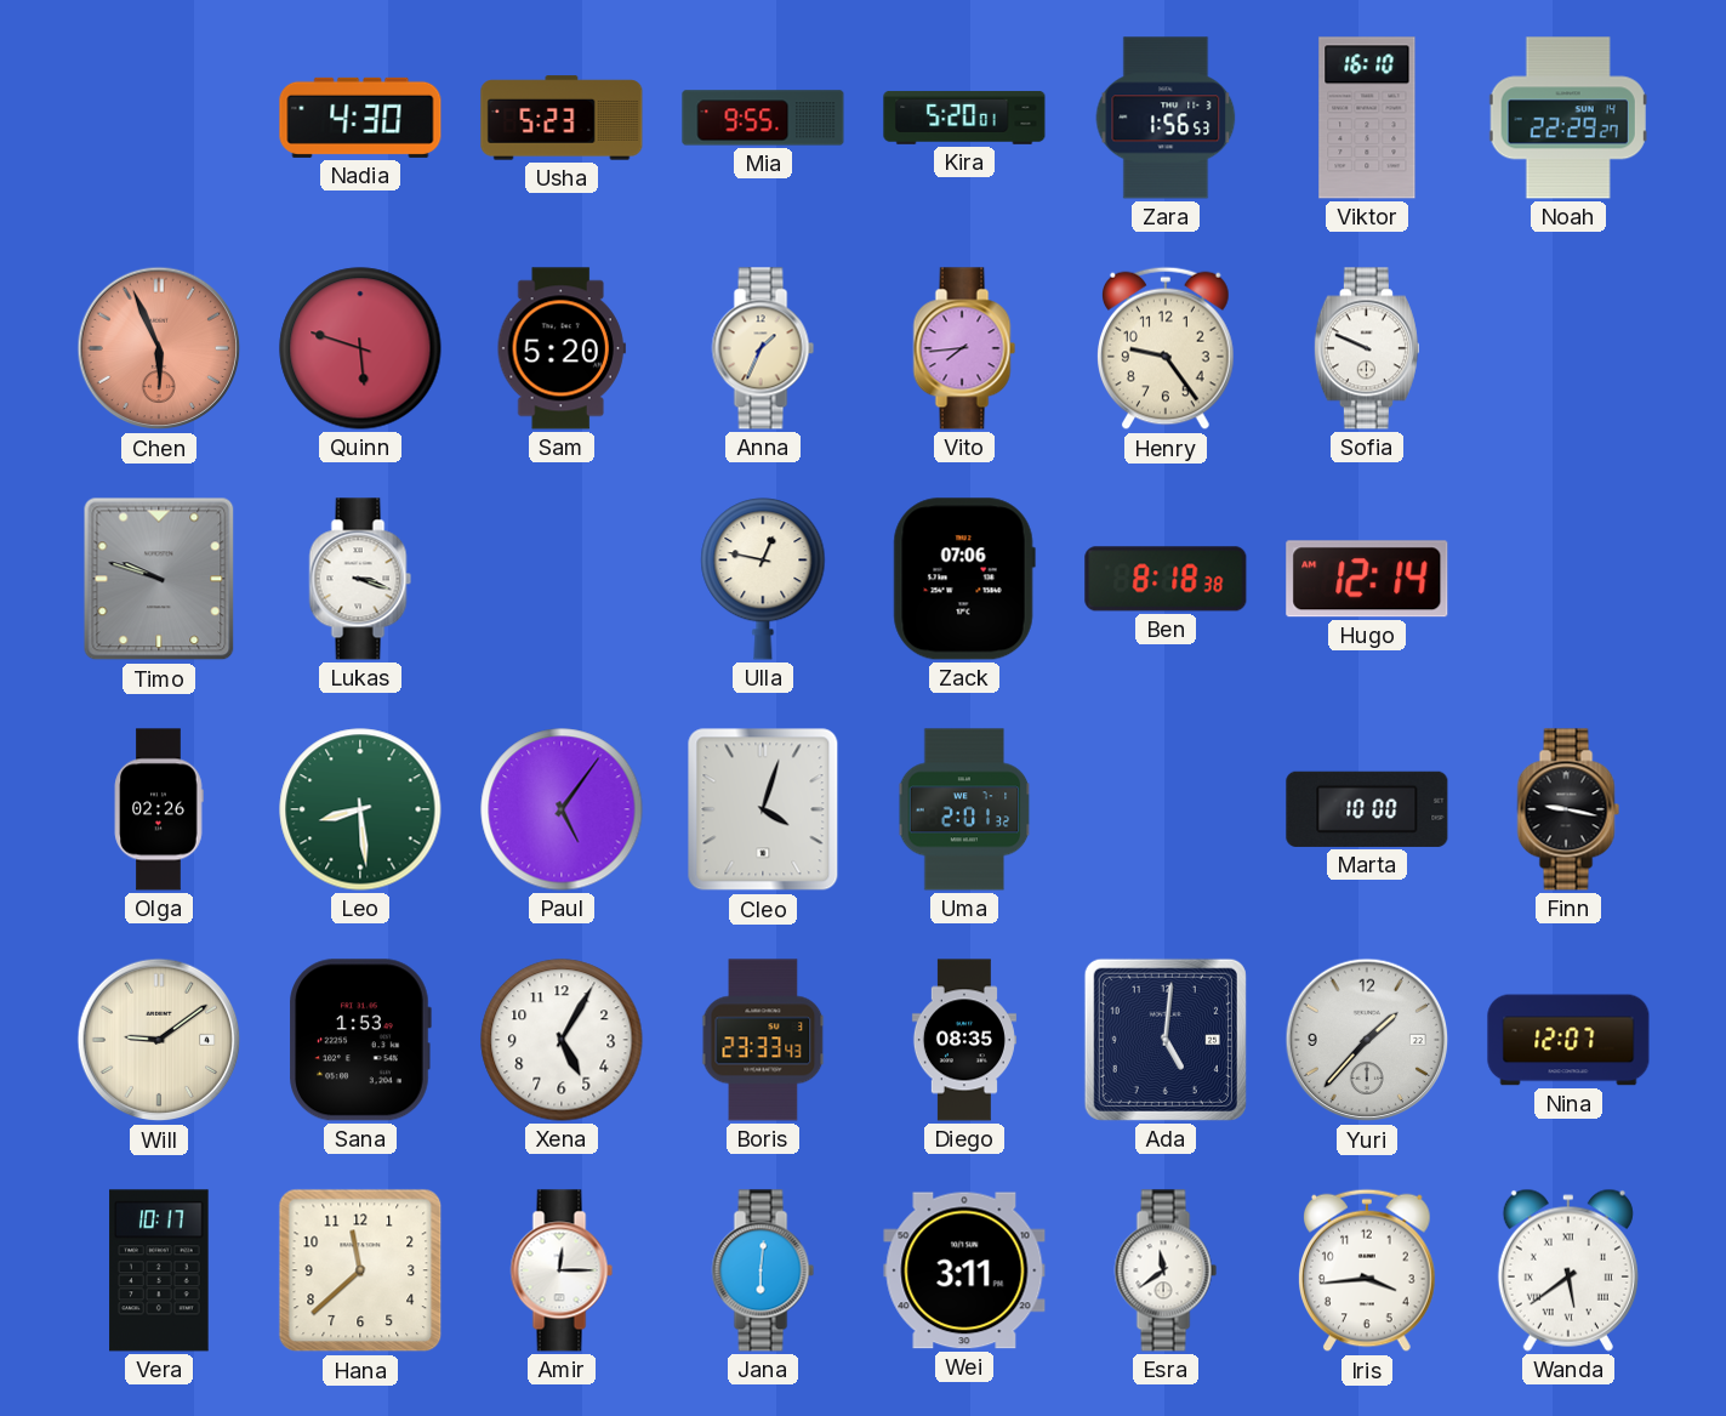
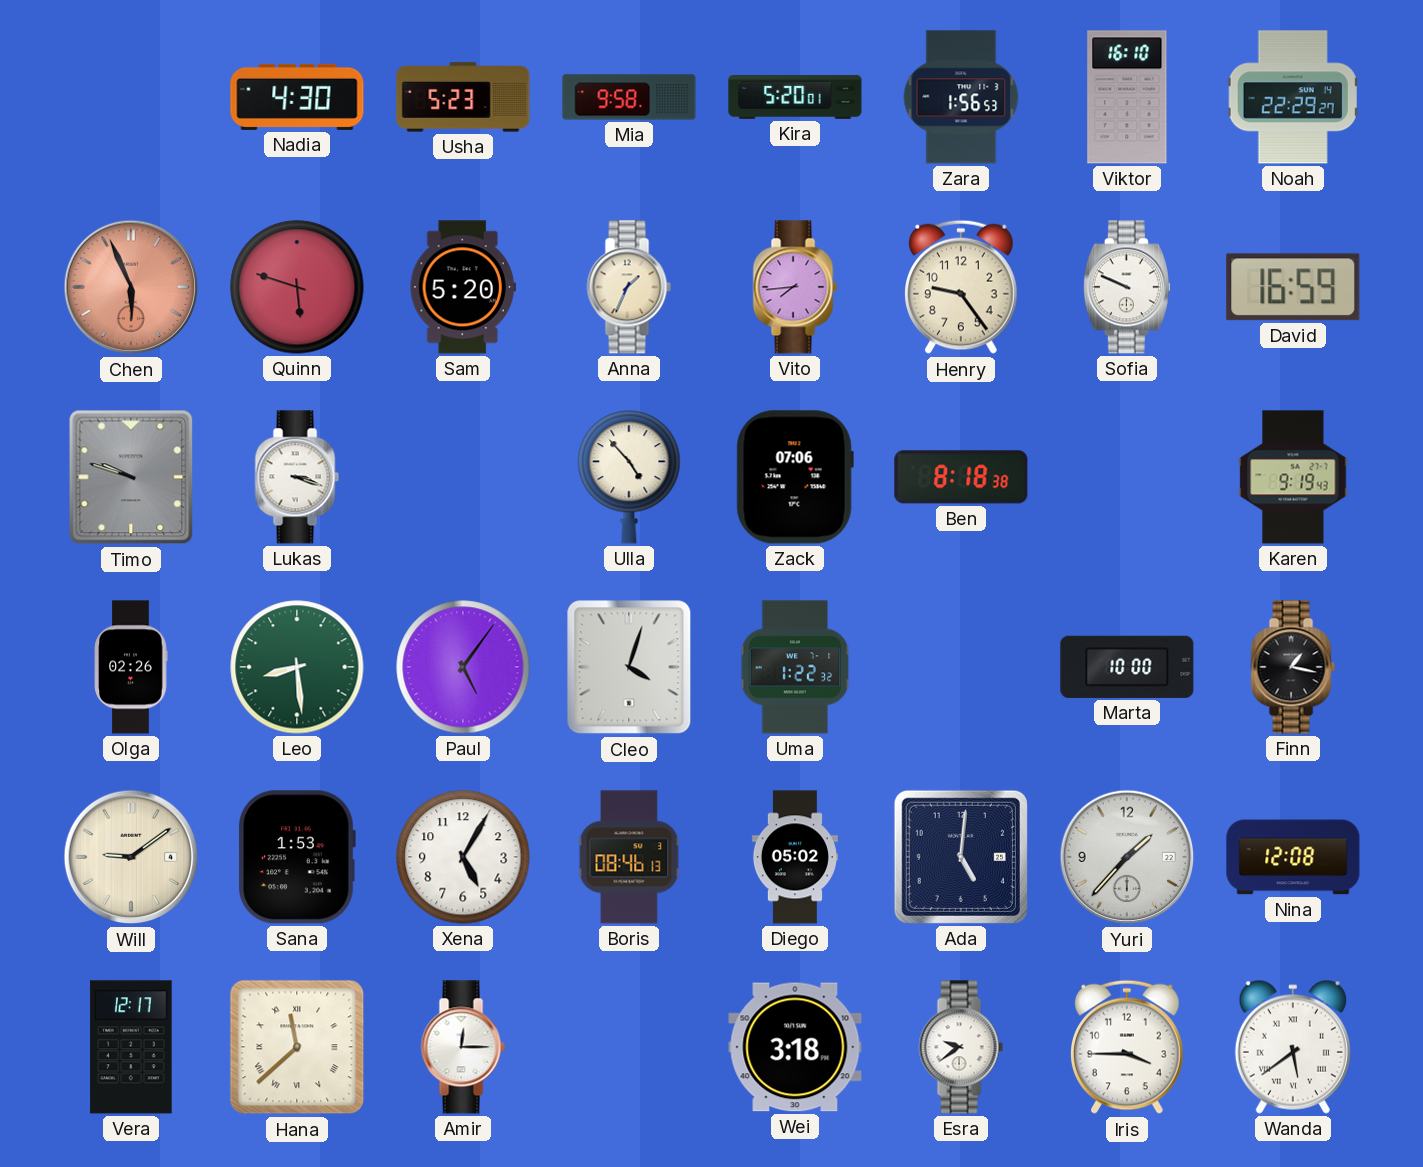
Mia: 9:55 -> 9:58 (629, 97)
David: none -> 16:59 (1293, 287)
Ulla: 12:47 -> 4:53 (629, 477)
Hugo: 12:14 -> none (1367, 579)
Karen: none -> 9:19 (1293, 477)
Uma: 2:01 -> 1:22 (795, 667)
Finn: 9:17 -> 1:17 (1293, 667)
Boris: 23:33 -> 08:46 (629, 857)
Diego: 08:35 -> 05:02 (795, 857)
Nina: 12:07 -> 12:08 (1293, 857)
Vera: 10:17 -> 12:17 (131, 1047)
Hana numerals: Arabic -> Roman (297, 1047)
Jana: 6:01 -> none (763, 1270)
Wei: 3:11 -> 3:18 (795, 1047)
Esra: 11:39 -> 9:39 (961, 1047)
Iris: 3:44 -> 3:45 (1128, 1047)
